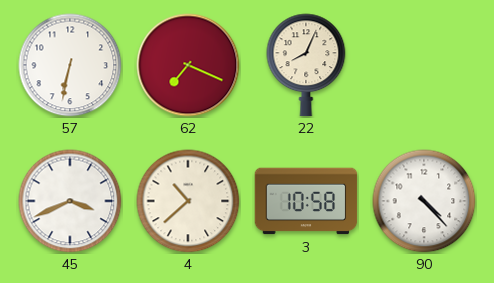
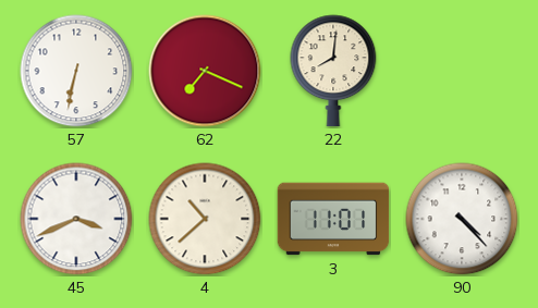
22: 8:04 -> 8:01 (333, 71)
3: 10:58 -> 11:01 (333, 219)
